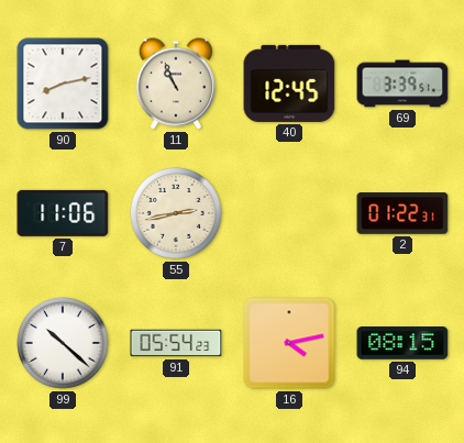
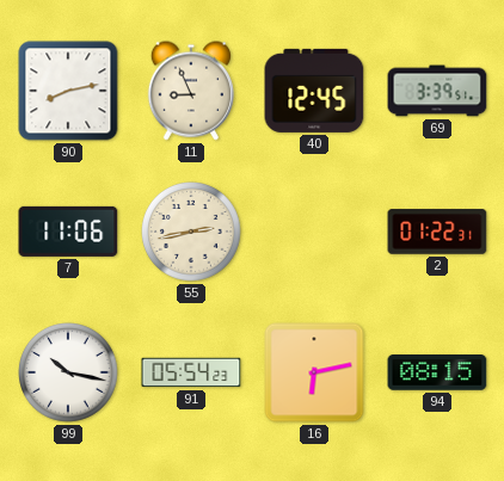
11: 10:56 -> 8:56 (191, 91)
99: 10:22 -> 10:17 (69, 374)
16: 4:13 -> 6:13 (314, 372)
